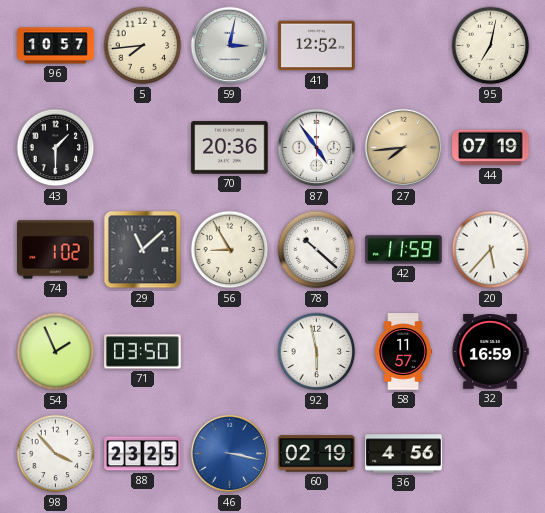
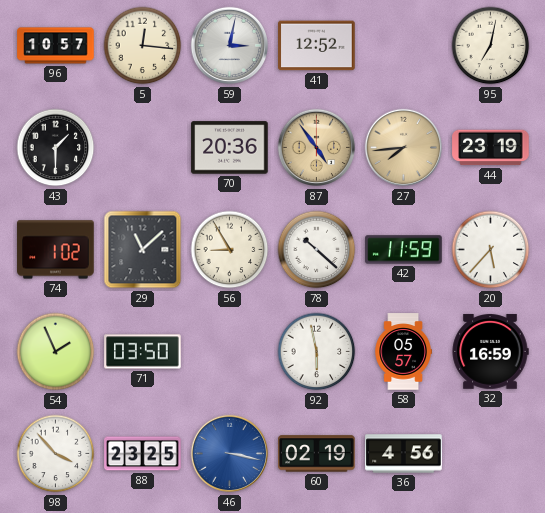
5: 7:44 -> 12:16 (143, 46)
87 dial: white -> champagne (317, 148)
44: 07:19 -> 23:19 (491, 148)
58: 11:57 -> 05:57 (403, 352)
